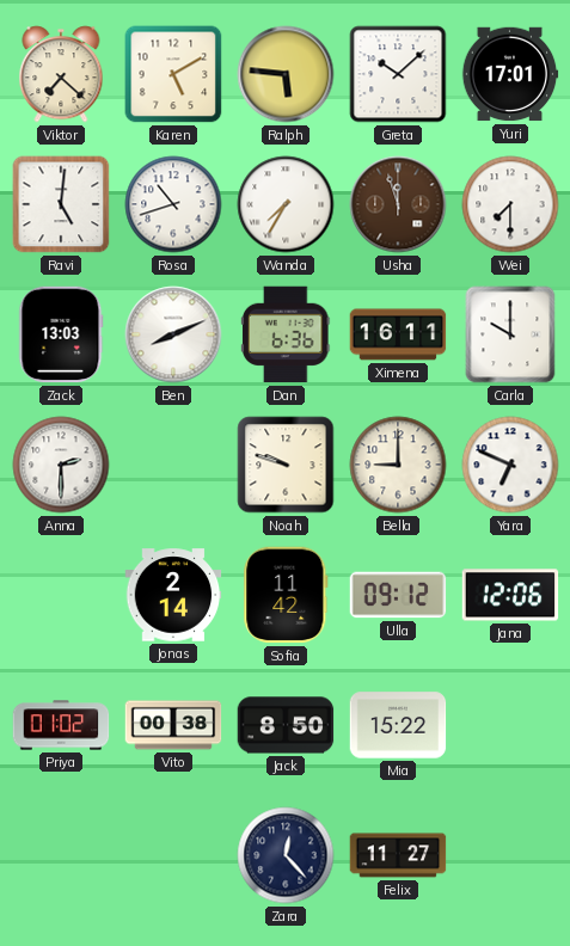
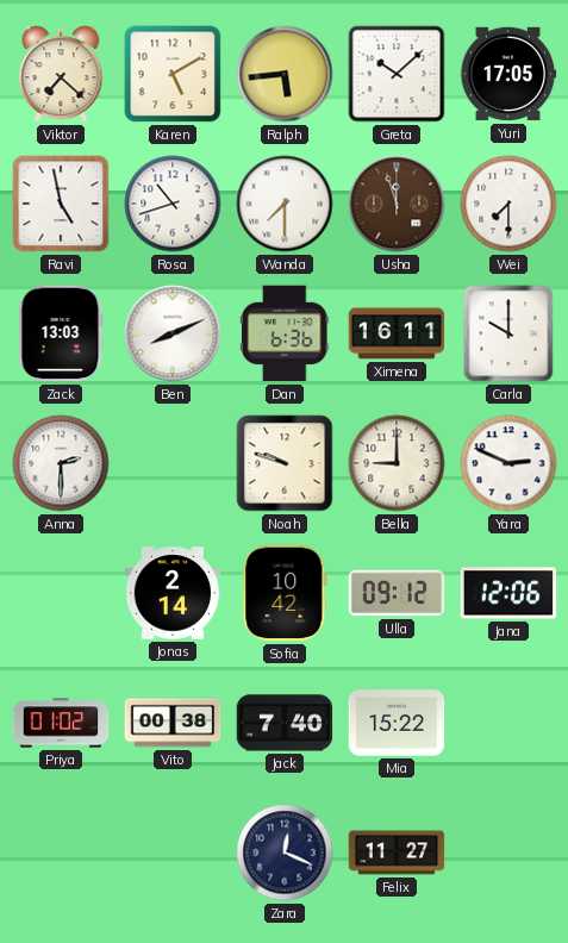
Ralph: 5:46 -> 5:44 (285, 74)
Yuri: 17:01 -> 17:05 (508, 74)
Ravi: 5:01 -> 4:58 (61, 204)
Wanda: 7:35 -> 7:30 (285, 204)
Yara: 6:49 -> 2:49 (508, 463)
Sofia: 11:42 -> 10:42 (285, 593)
Jack: 8:50 -> 7:40 (285, 723)
Zara: 12:23 -> 12:19 (285, 853)
